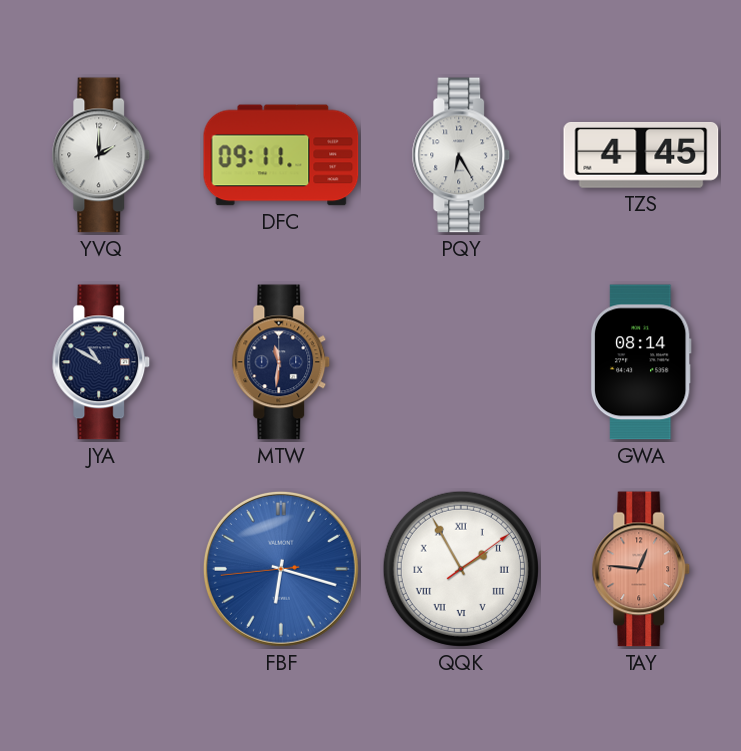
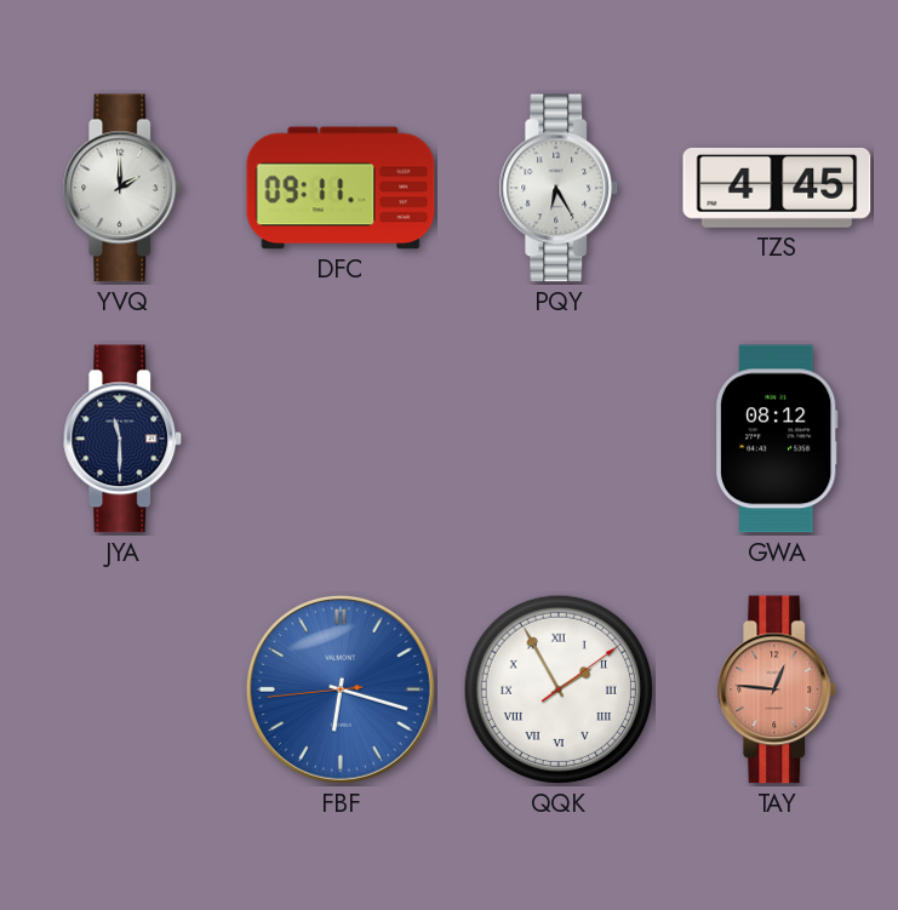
JYA: 10:50 -> 11:30 (122, 439)
MTW: 11:31 -> none (281, 362)
GWA: 08:14 -> 08:12 (777, 439)
